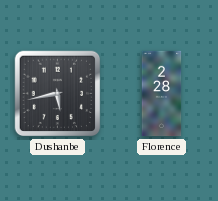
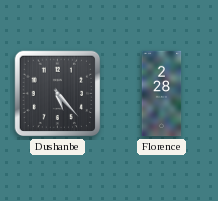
Dushanbe: 5:43 -> 5:23 (58, 94)
